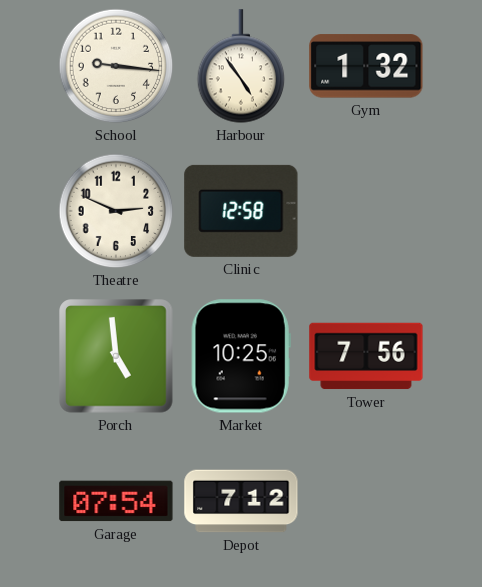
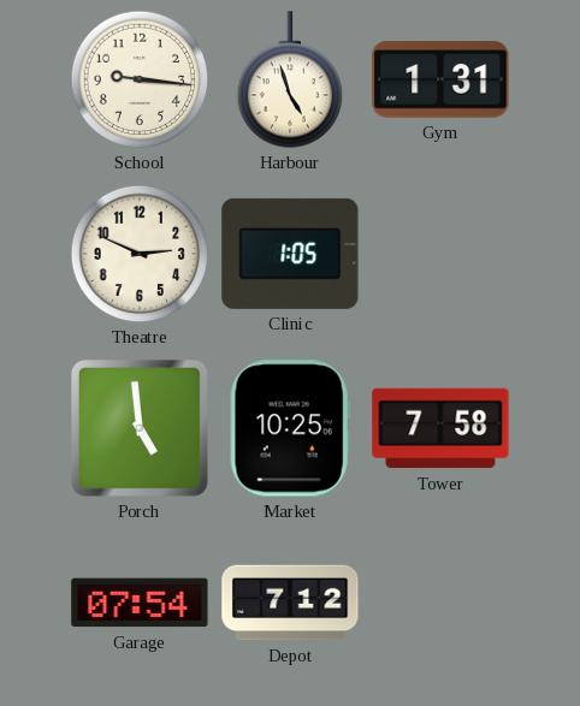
Harbour: 4:54 -> 4:57 (290, 79)
Gym: 1:32 -> 1:31 (440, 79)
Clinic: 12:58 -> 1:05 (290, 254)
Tower: 7:56 -> 7:58 (440, 428)
